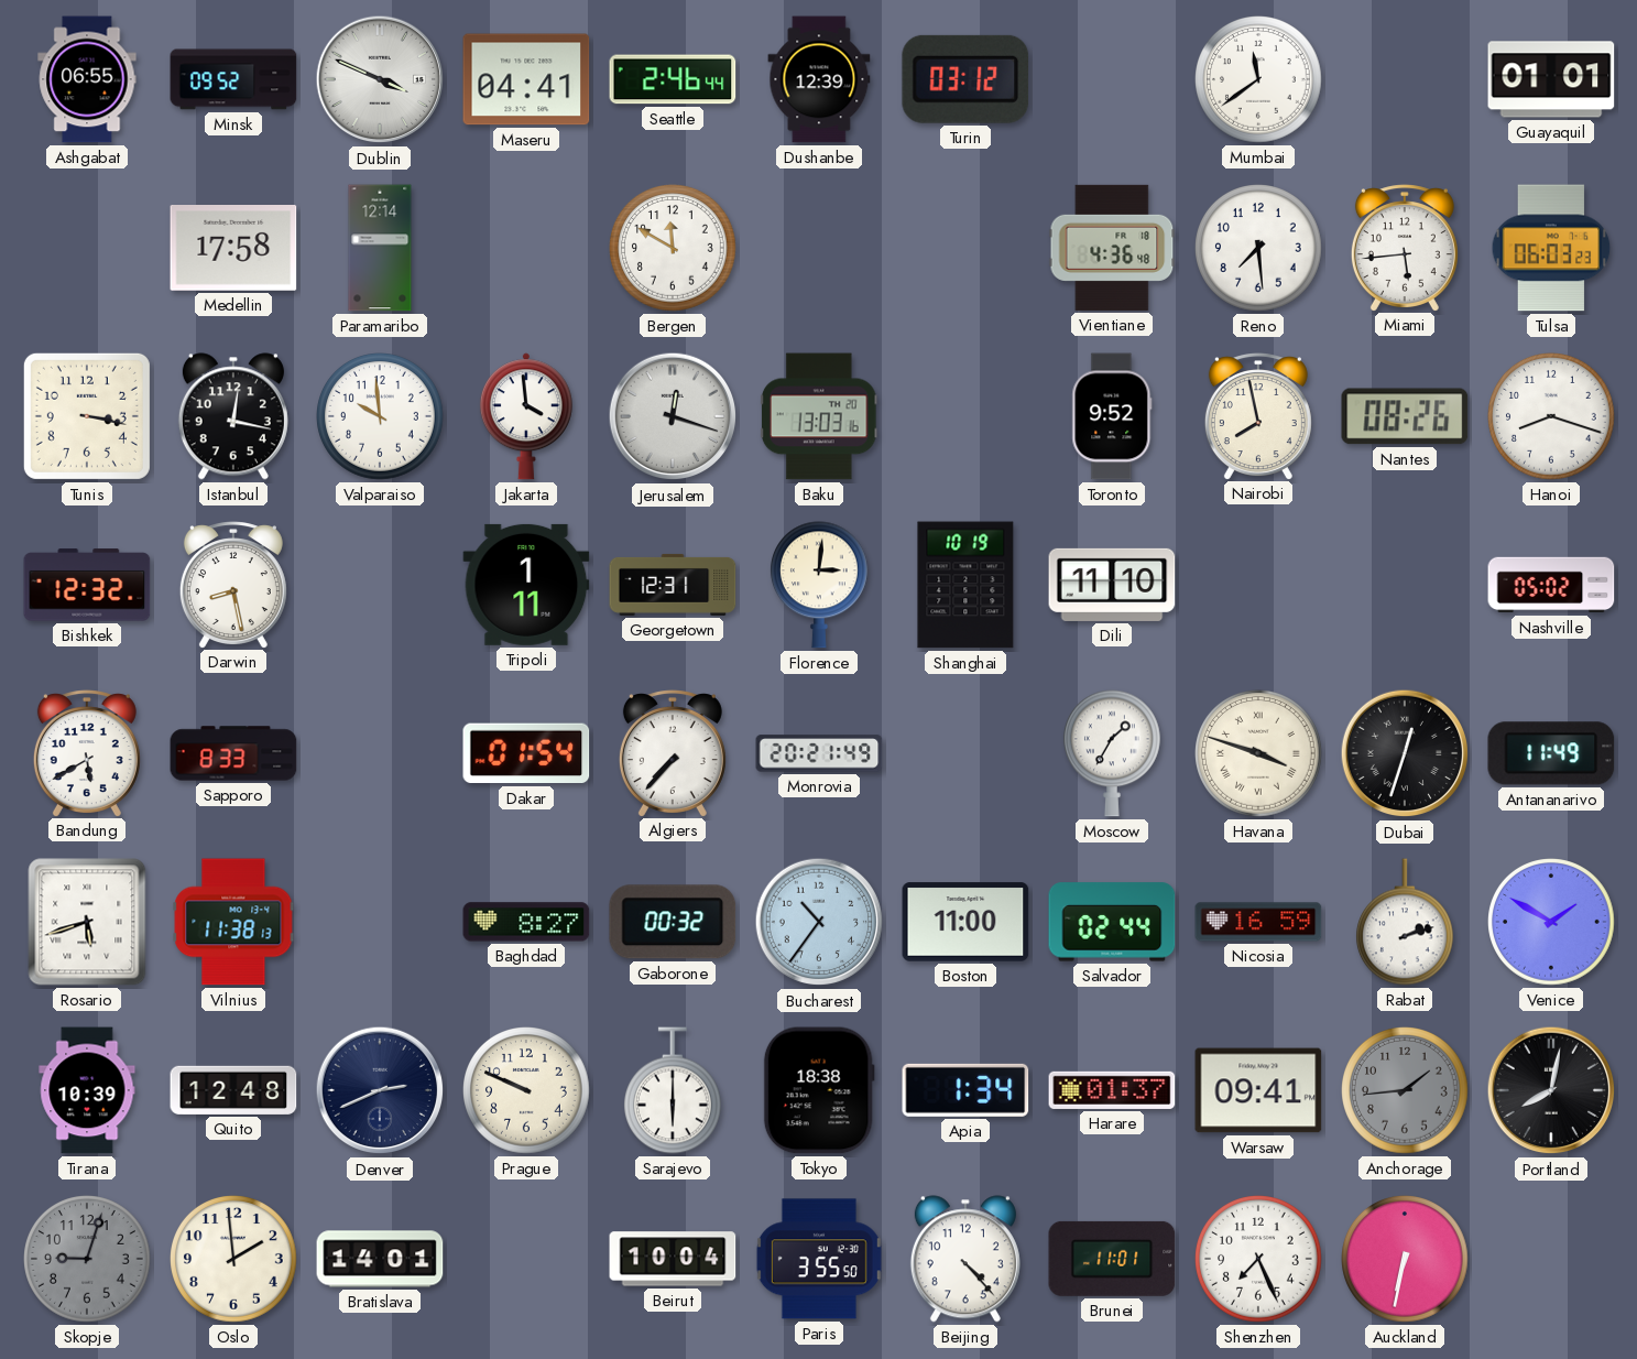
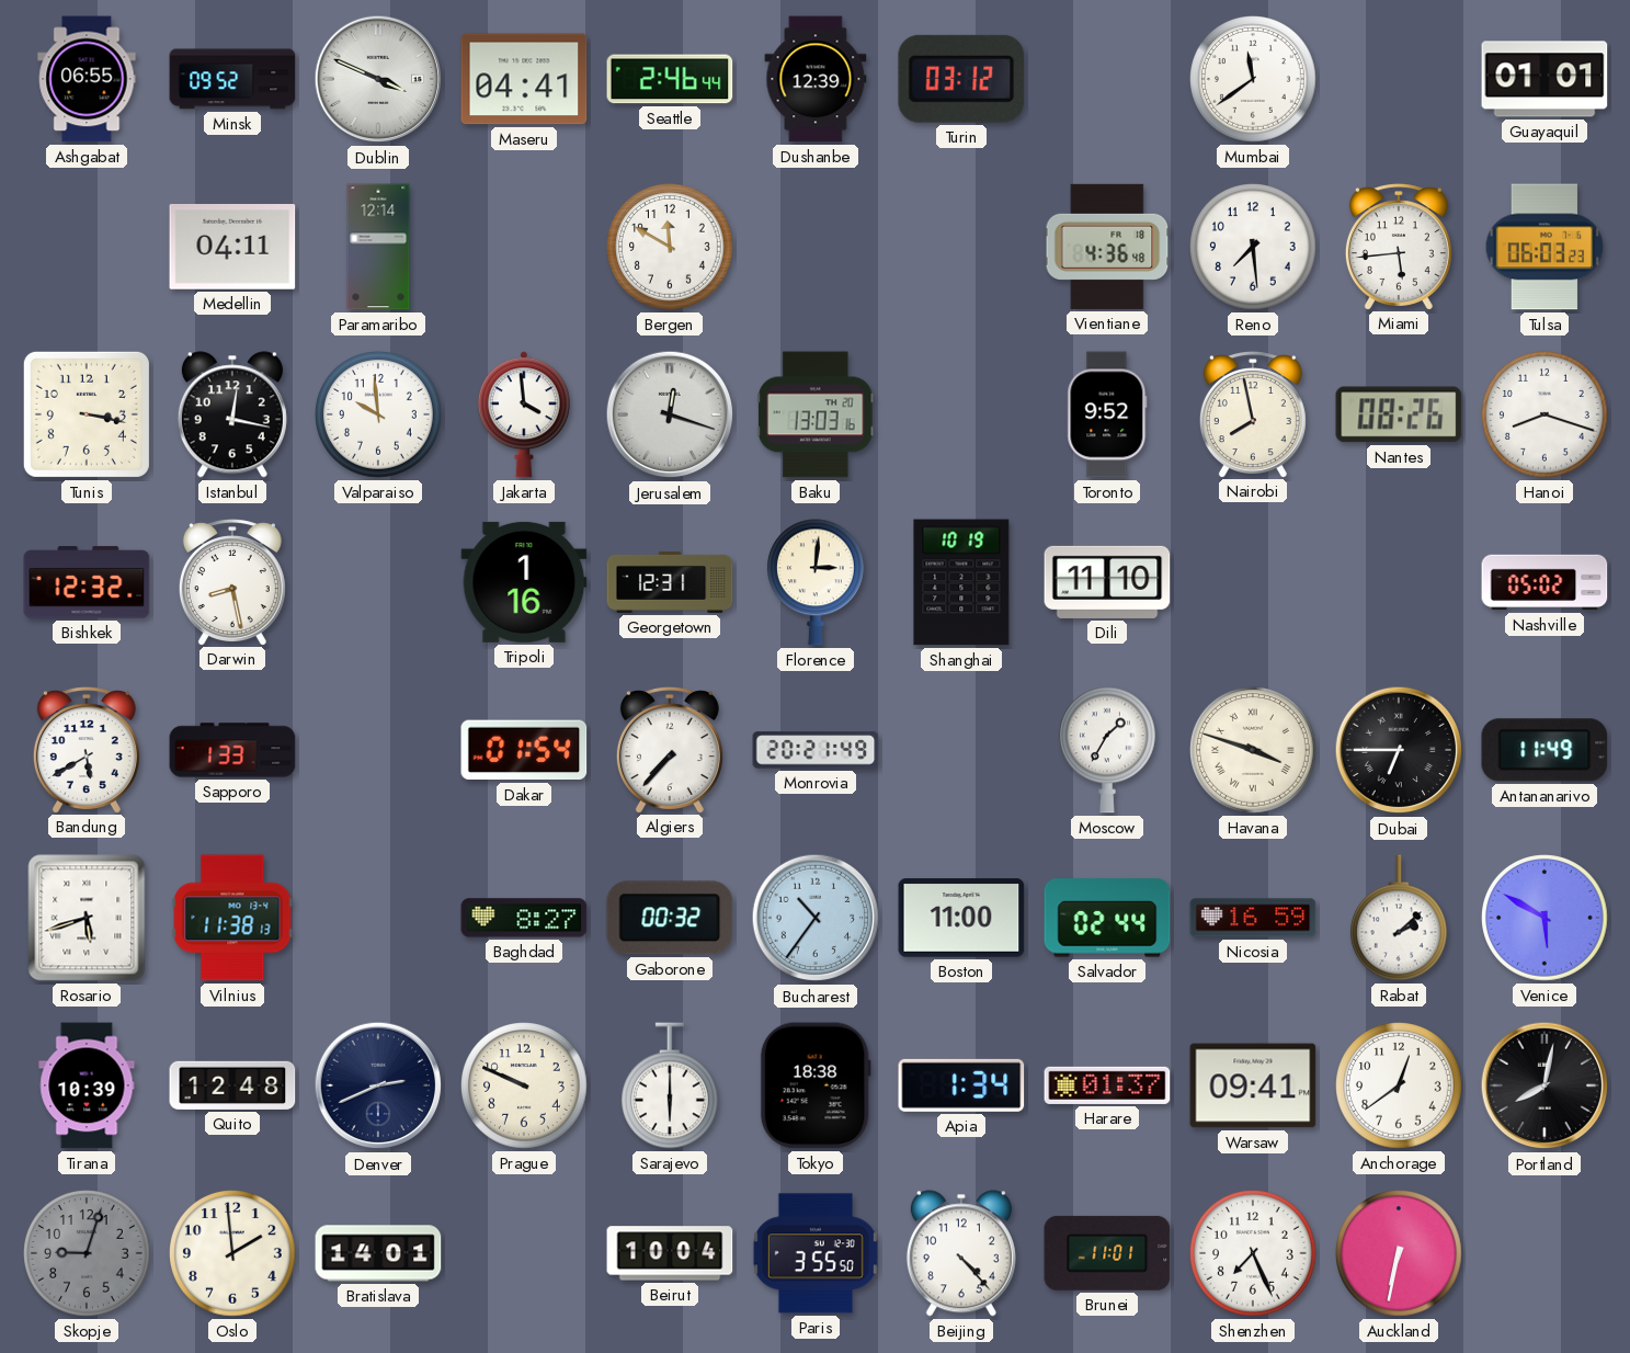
Medellin: 17:58 -> 04:11 (232, 248)
Tripoli: 1:11 -> 1:16 (524, 582)
Sapporo: 8:33 -> 1:33 (232, 750)
Dubai: 12:33 -> 6:45 (1399, 750)
Rabat: 2:12 -> 2:08 (1399, 918)
Venice: 1:50 -> 5:50 (1546, 919)
Anchorage: 1:44 -> 12:39 (1400, 1087)
Anchorage dial: grey -> white (1400, 1087)
